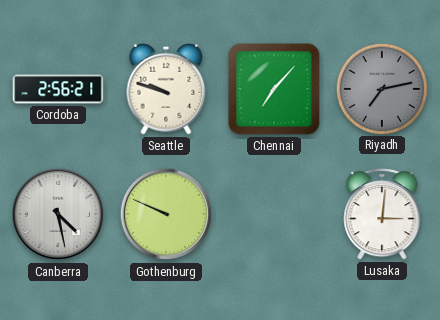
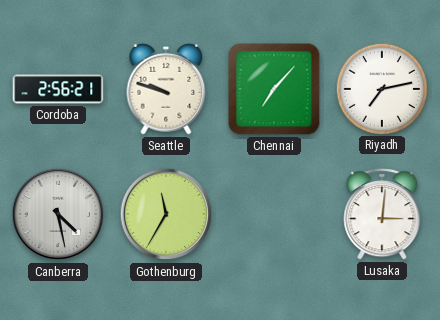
Riyadh dial: grey -> white (381, 88)
Gothenburg: 9:49 -> 11:35 (166, 214)
